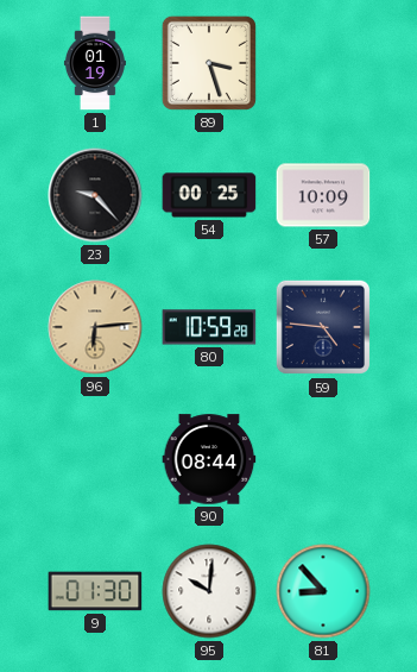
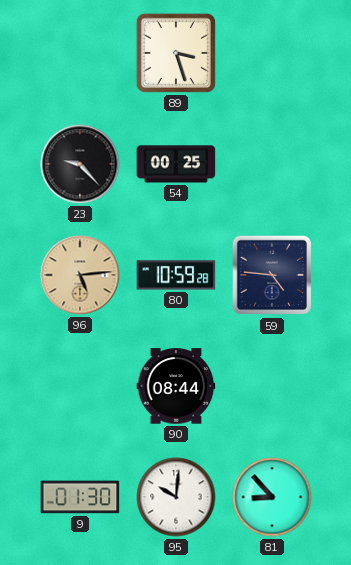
1: 01:19 -> none (95, 63)
57: 10:09 -> none (323, 195)
96: 6:14 -> 5:14 (80, 275)
